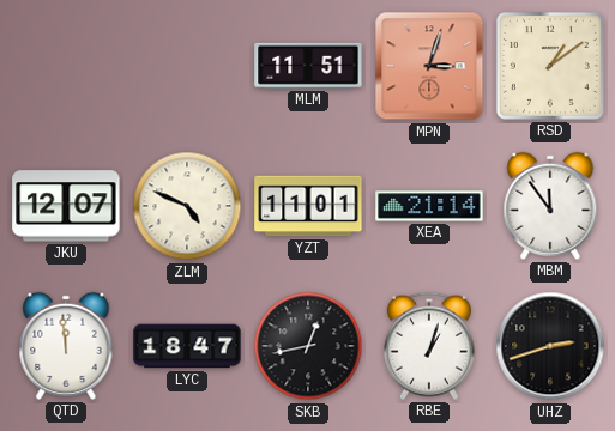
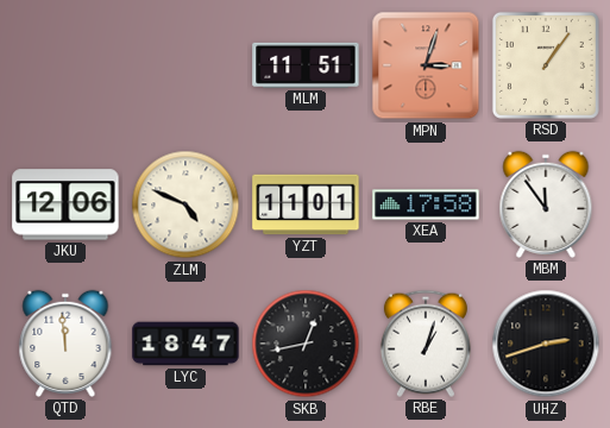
RSD: 1:09 -> 1:06 (546, 65)
JKU: 12:07 -> 12:06 (65, 204)
XEA: 21:14 -> 17:58 (426, 204)
